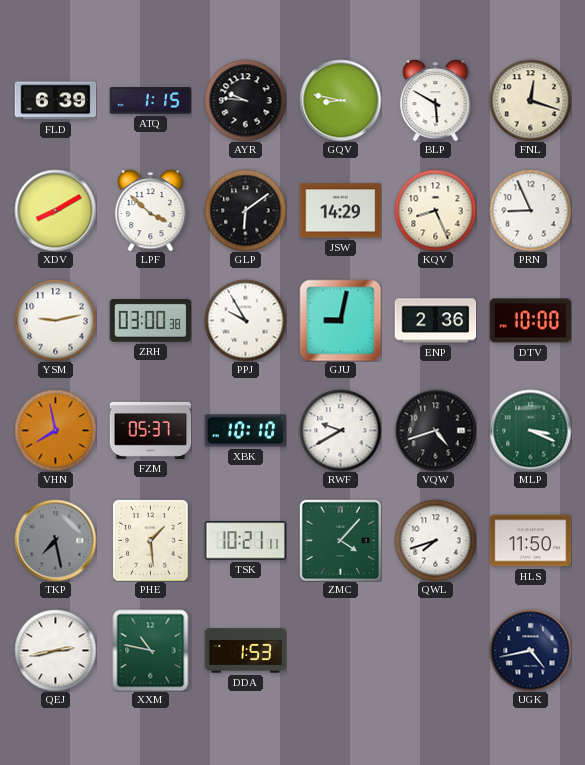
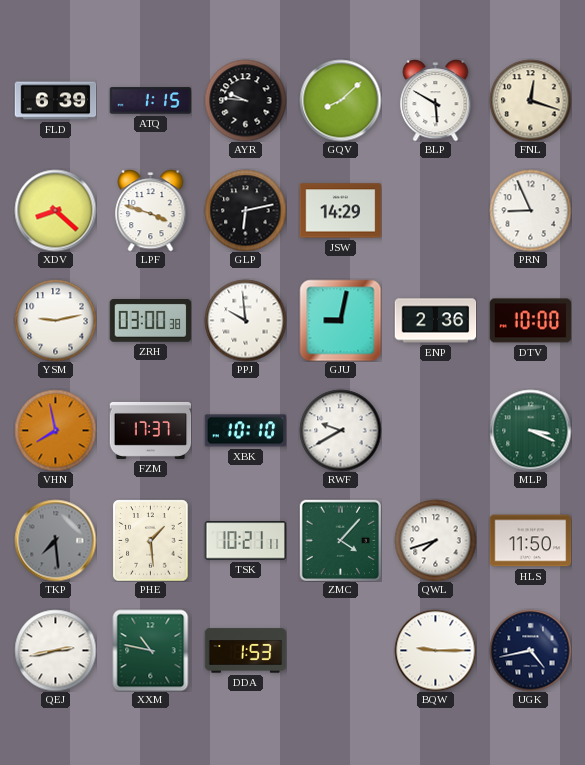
GQV: 8:47 -> 8:08 (340, 100)
XDV: 8:10 -> 8:22 (55, 210)
LPF: 3:52 -> 3:48 (151, 211)
GLP: 6:09 -> 6:13 (245, 210)
KQV: 8:26 -> none (435, 210)
PPJ: 9:55 -> 9:59 (245, 320)
FZM: 05:37 -> 17:37 (150, 430)
VQW: 4:42 -> none (435, 430)
TKP: 7:28 -> 7:29 (55, 540)
BQW: none -> 9:15 (435, 650)
